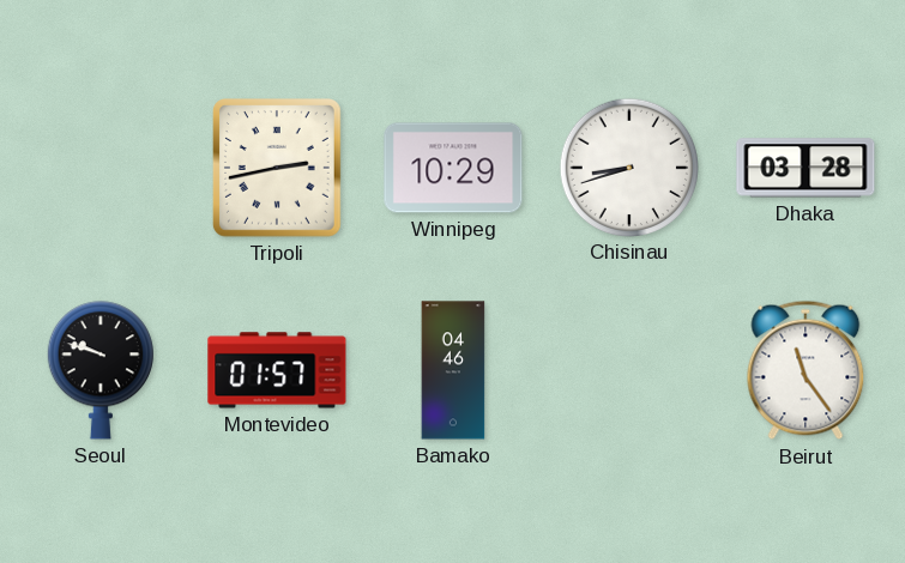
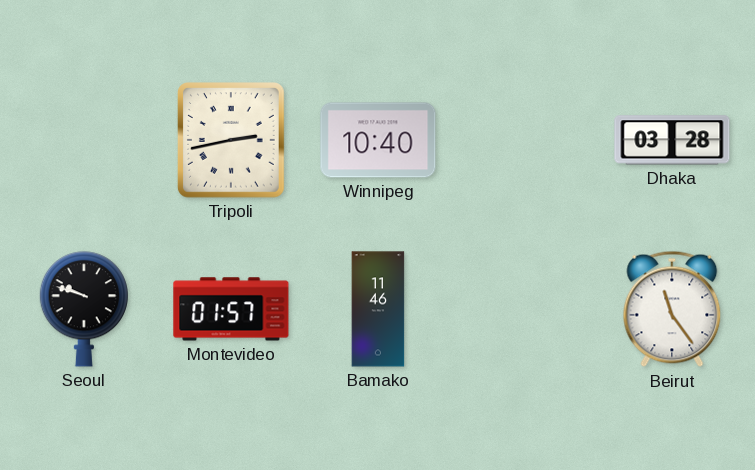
Winnipeg: 10:29 -> 10:40 (378, 140)
Chisinau: 8:42 -> none (628, 167)
Bamako: 04:46 -> 11:46 (378, 309)
